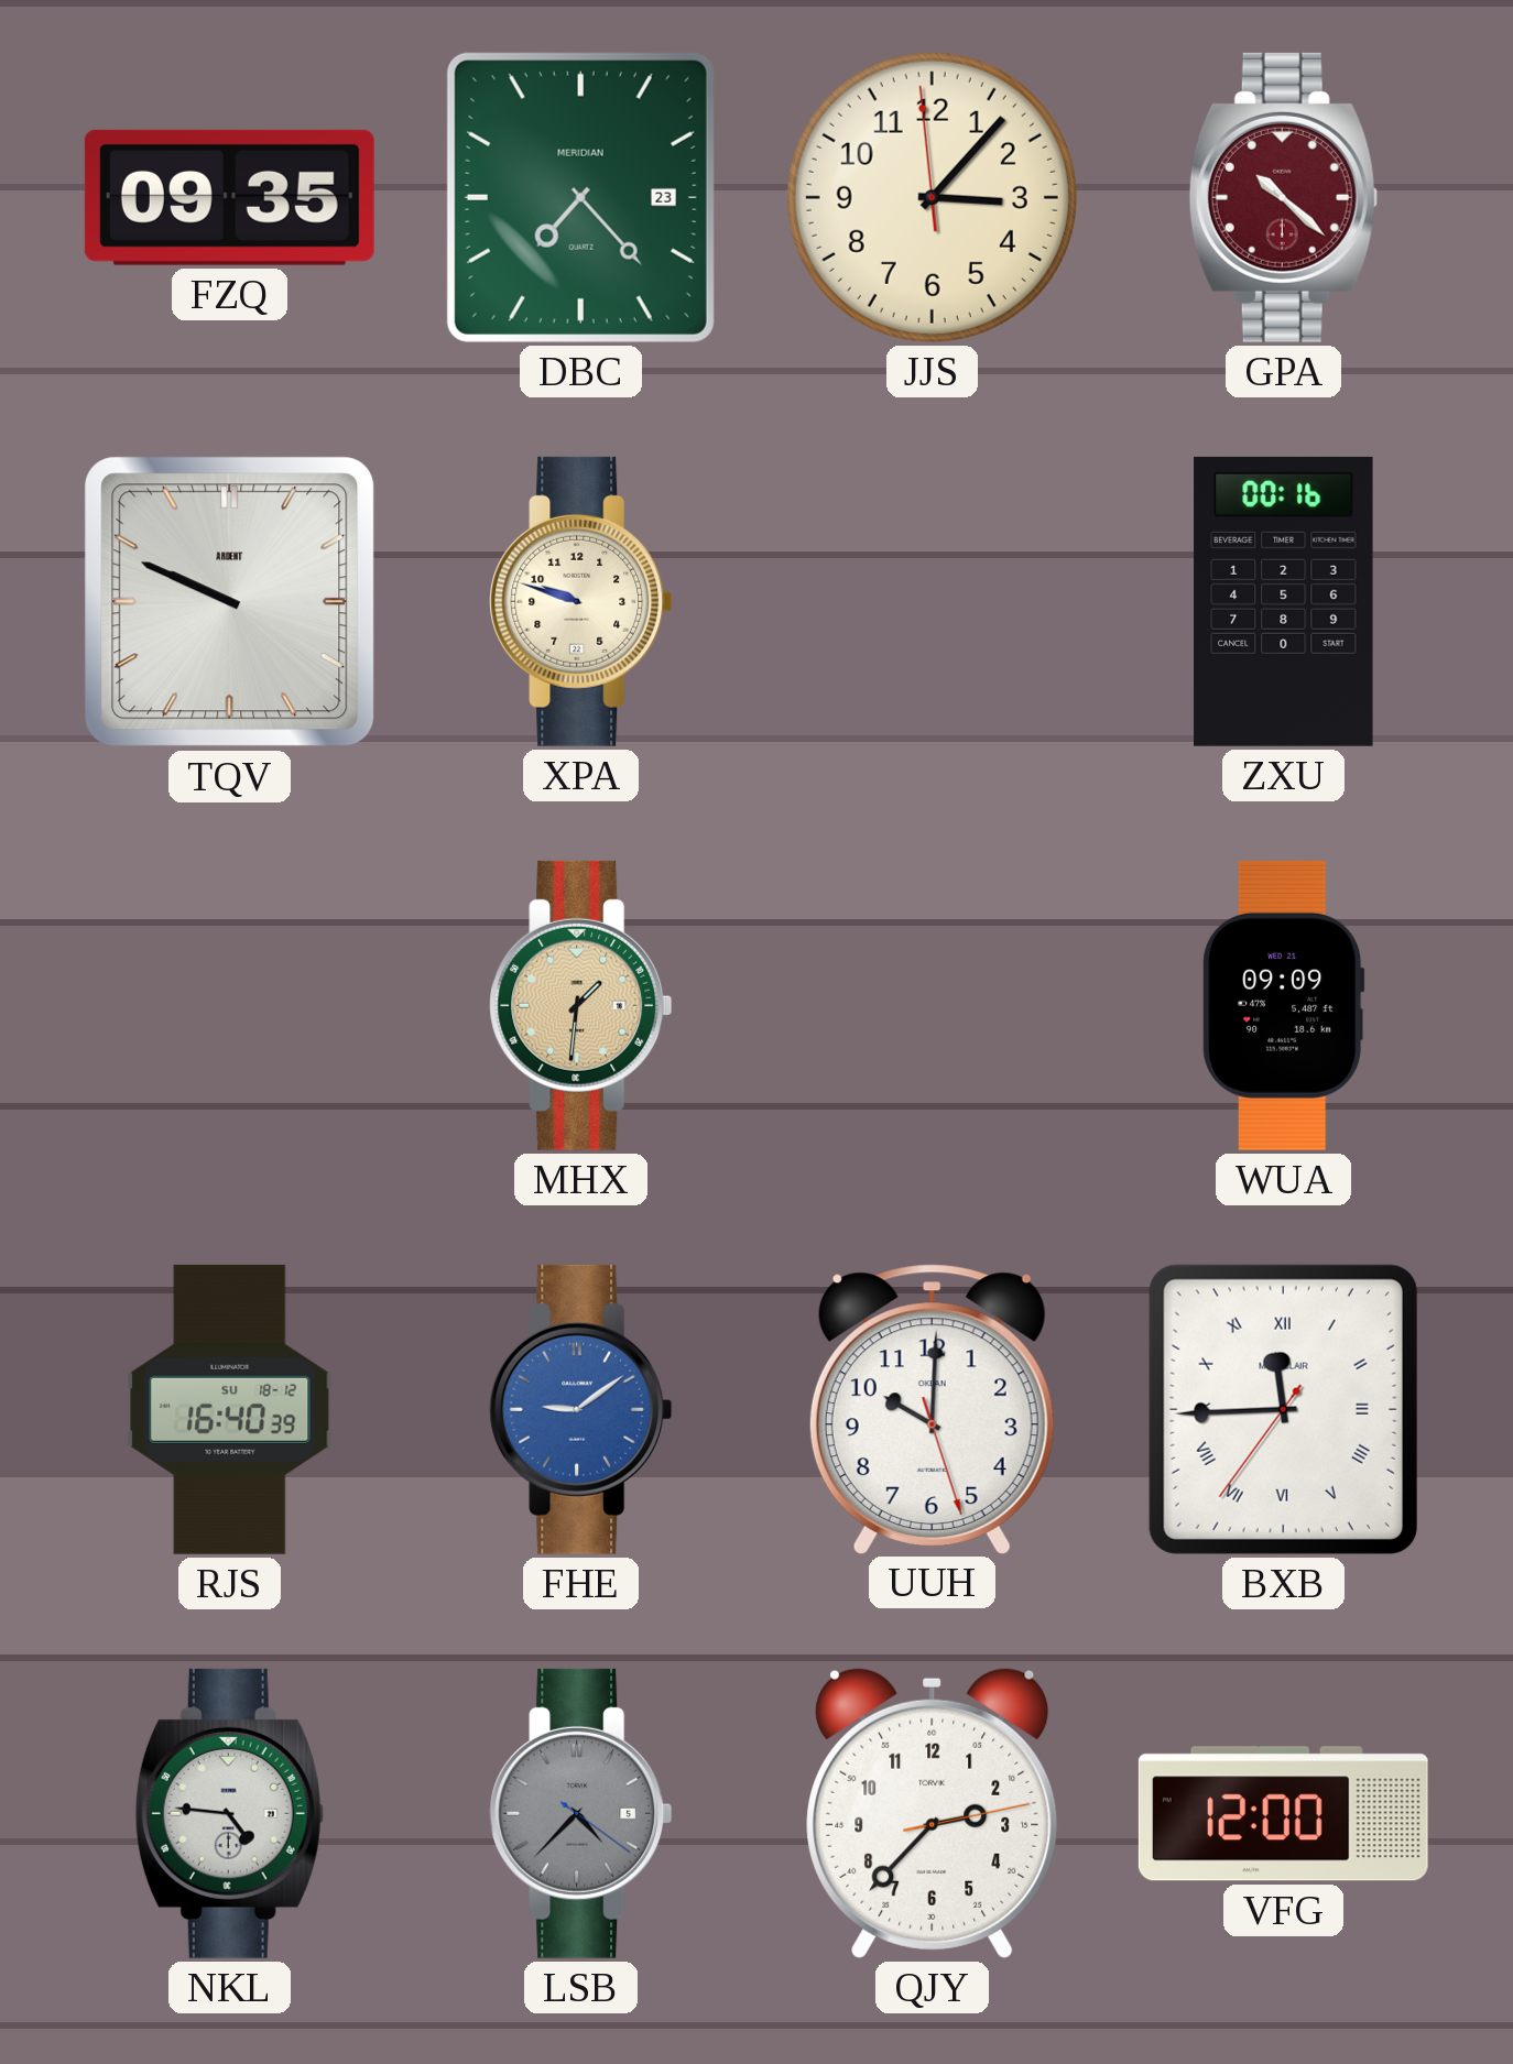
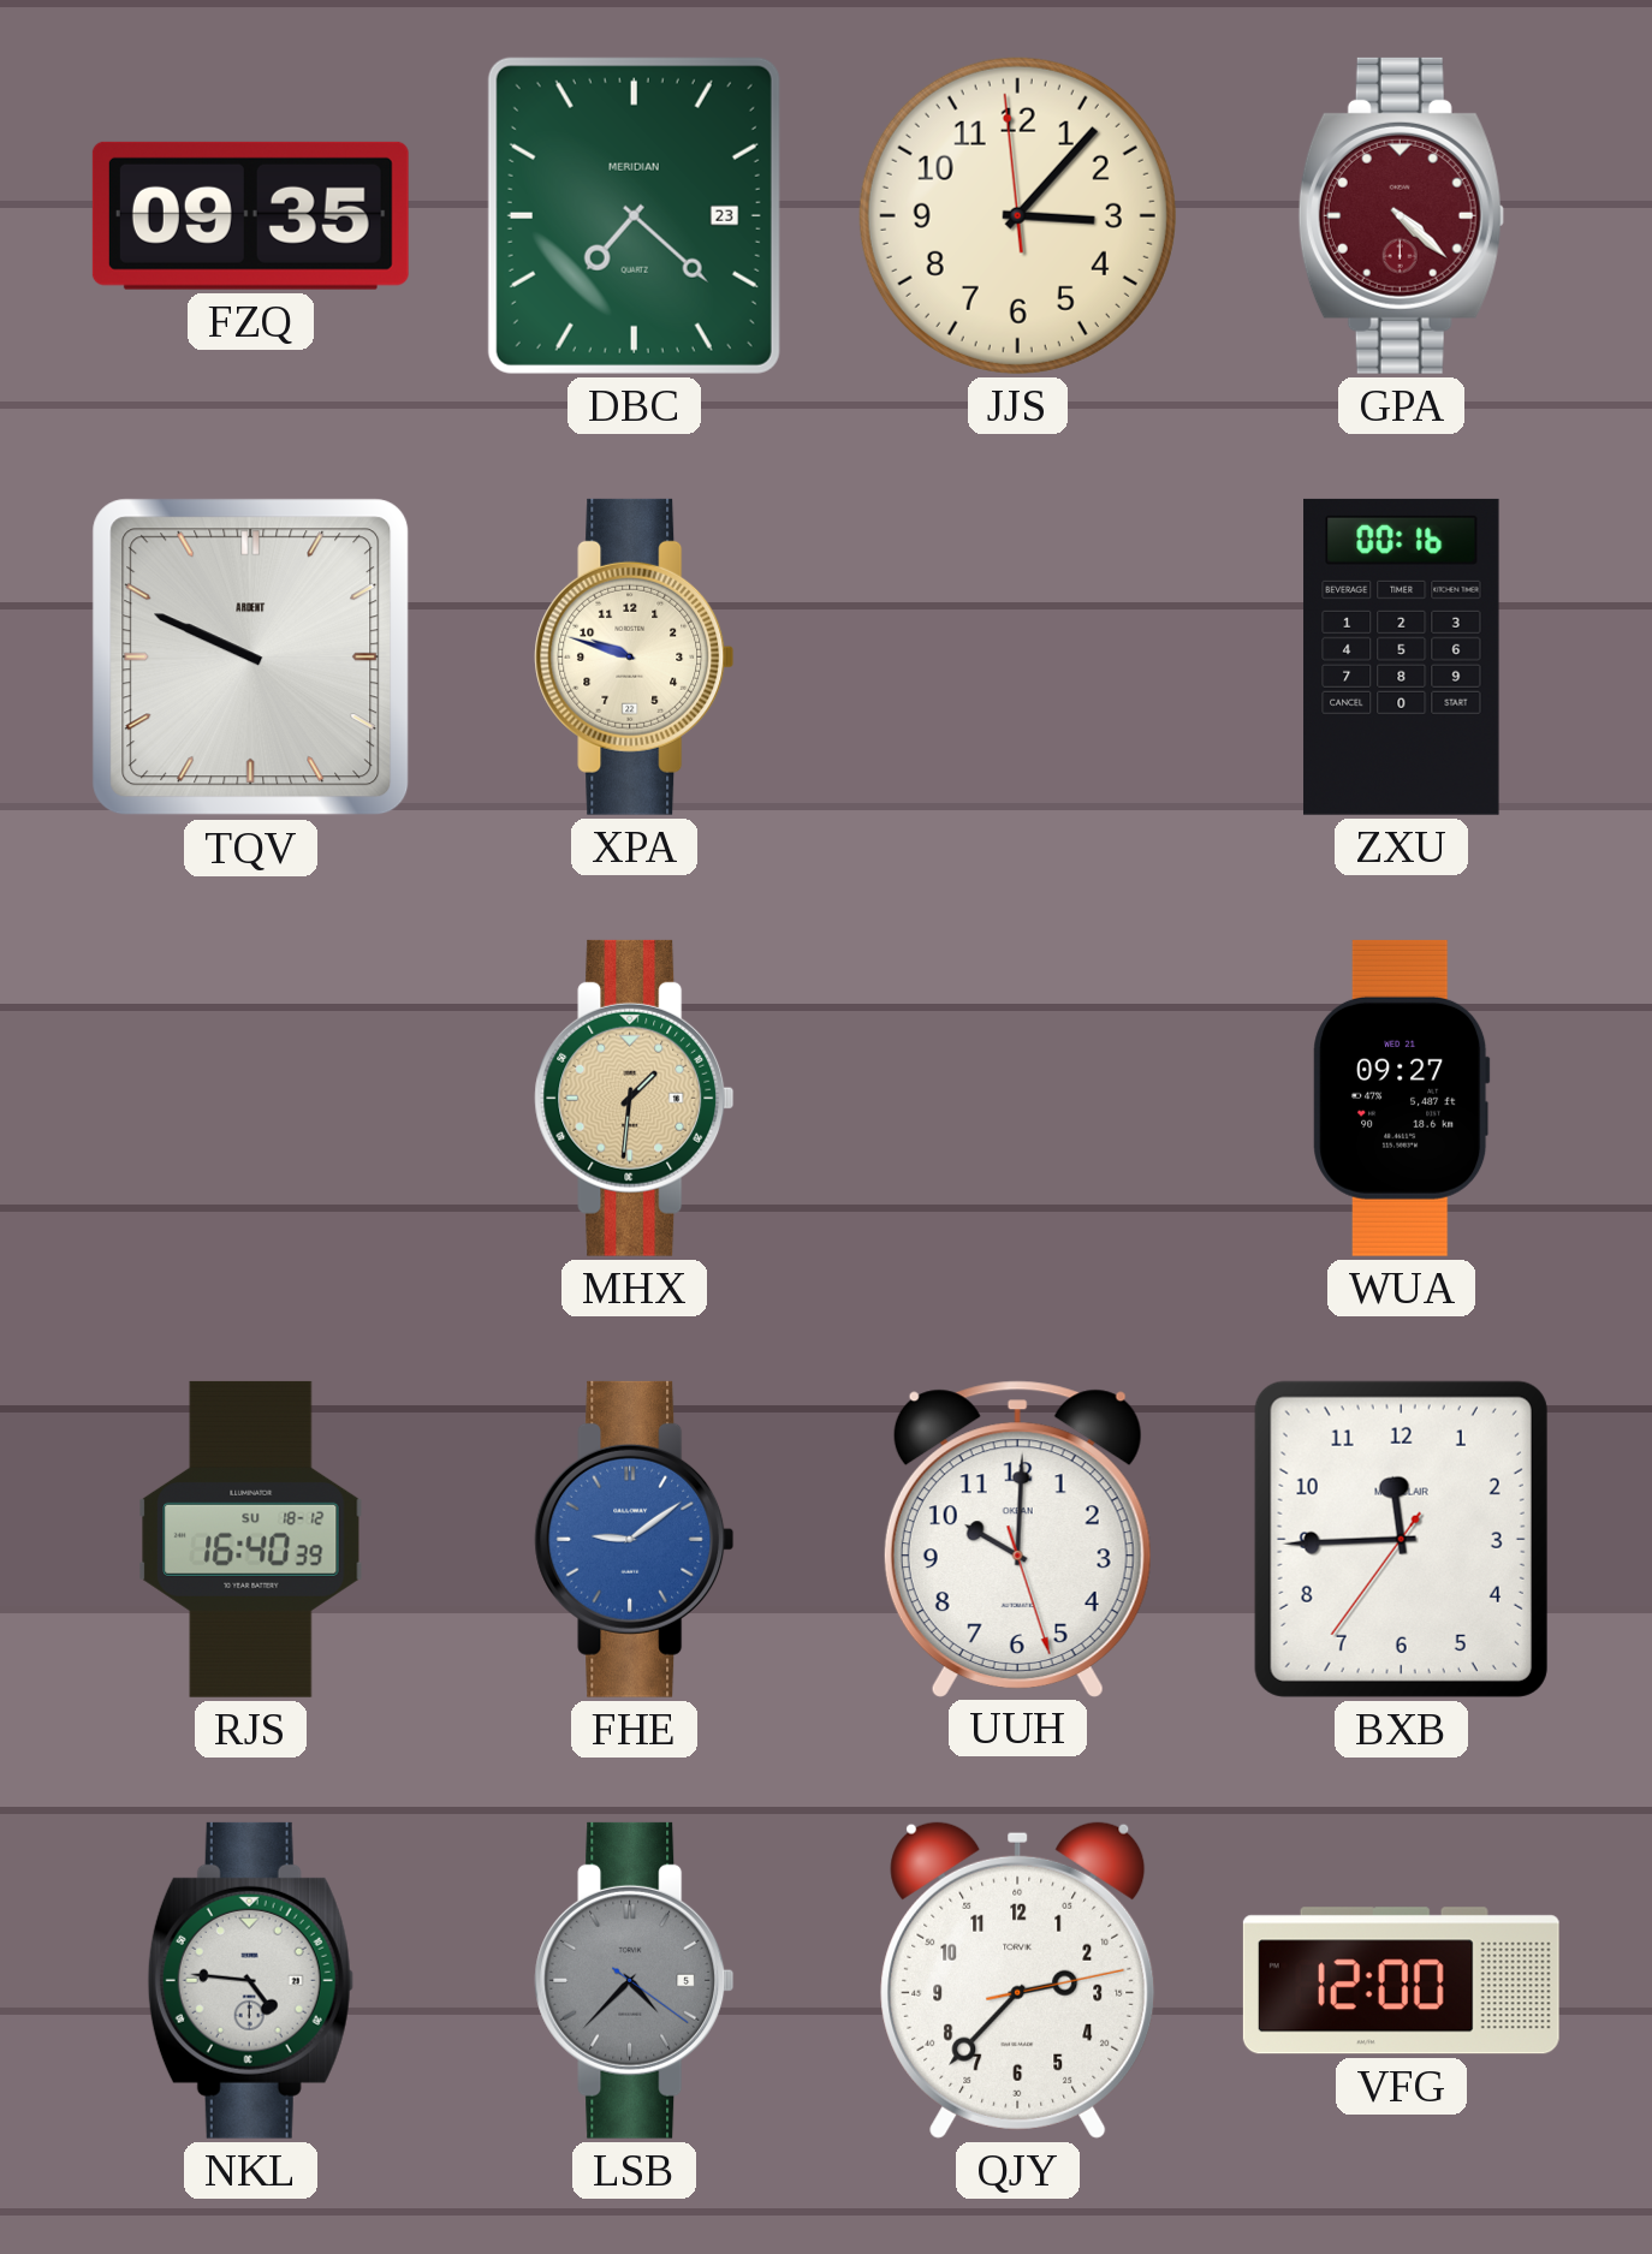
DBC: 7:23 -> 7:22 (634, 215)
GPA: 10:22 -> 4:22 (1401, 215)
WUA: 09:09 -> 09:27 (1402, 1098)
BXB numerals: Roman -> Arabic (1401, 1539)
